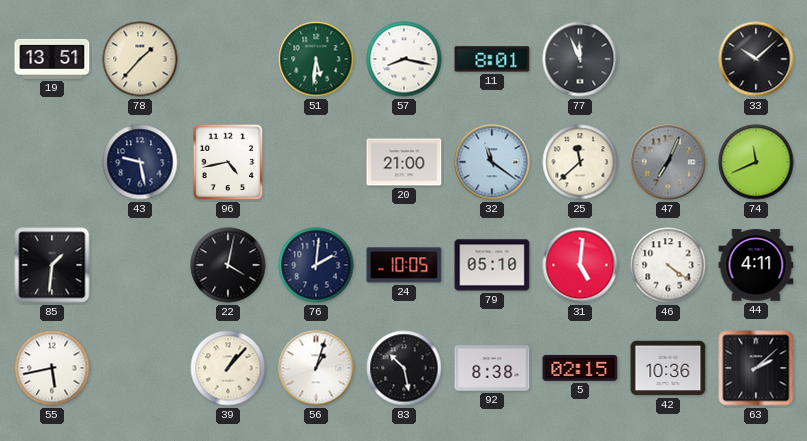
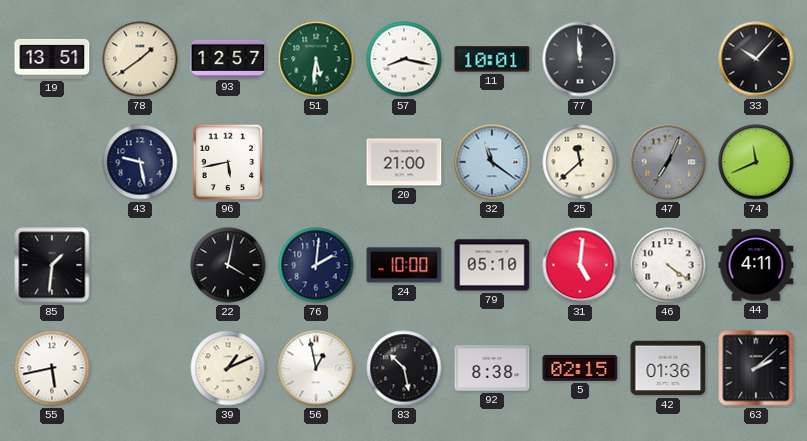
78: 1:37 -> 1:39 (140, 59)
93: none -> 12:57 (228, 59)
11: 8:01 -> 10:01 (492, 59)
77: 11:56 -> 11:59 (580, 59)
33: 10:08 -> 10:07 (756, 59)
96: 4:43 -> 5:43 (228, 162)
24: 10:05 -> 10:00 (404, 265)
39: 1:07 -> 1:11 (228, 368)
56: 1:03 -> 12:58 (316, 368)
42: 10:36 -> 01:36 (668, 368)
